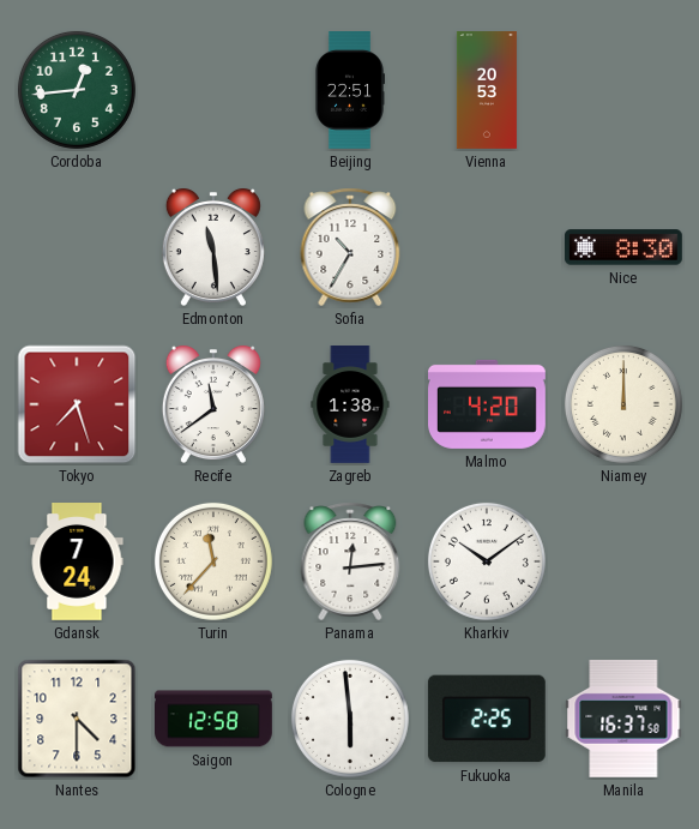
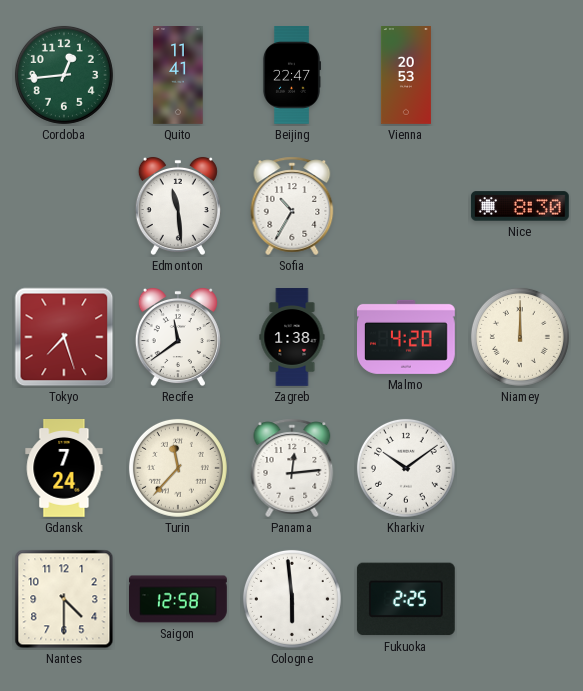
Quito: none -> 11:41 (178, 76)
Beijing: 22:51 -> 22:47 (291, 76)
Manila: 16:37 -> none (623, 719)
